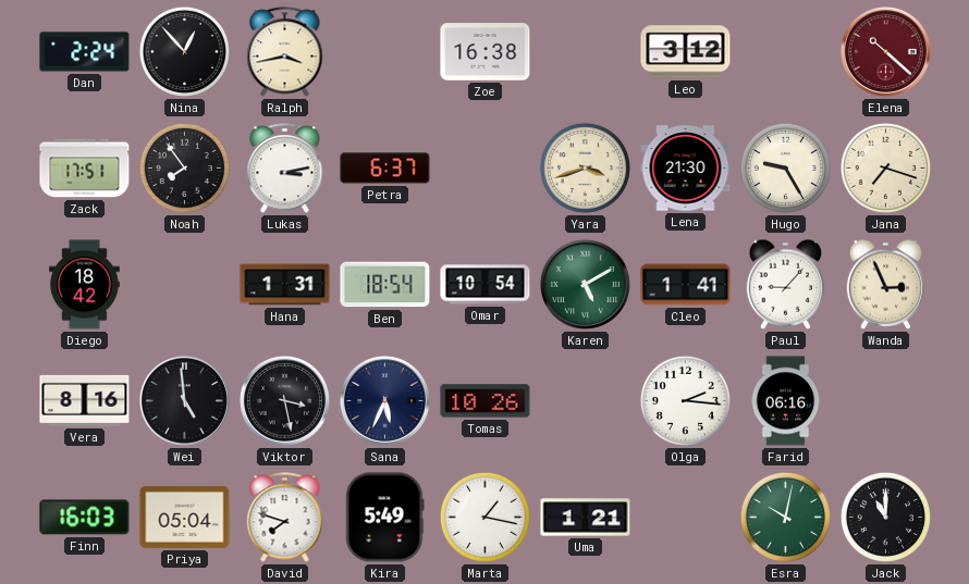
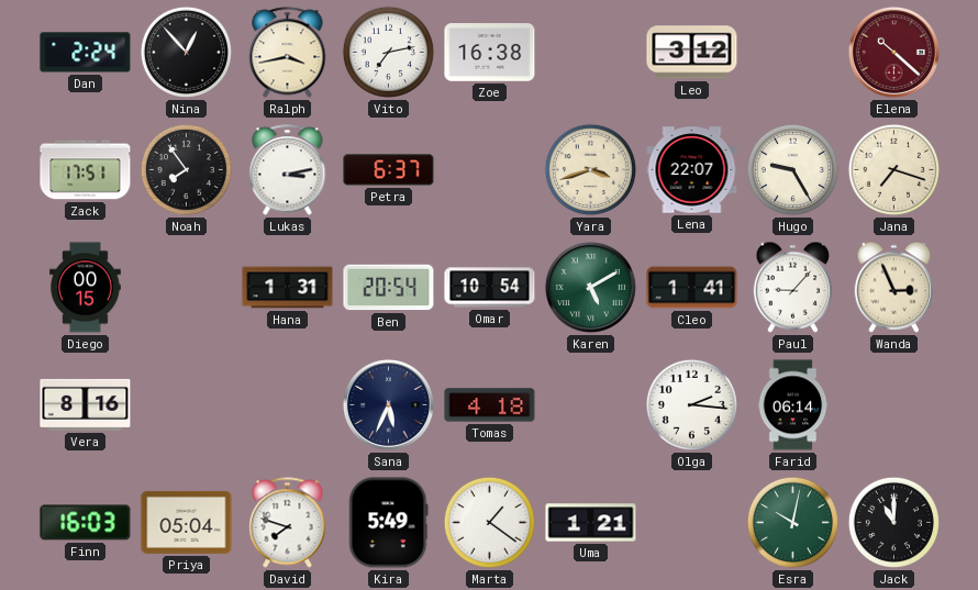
Vito: none -> 7:13 (388, 52)
Lena: 21:30 -> 22:07 (692, 170)
Diego: 18:42 -> 00:15 (86, 288)
Ben: 18:54 -> 20:54 (389, 288)
Wei: 4:59 -> none (184, 400)
Viktor: 3:28 -> none (284, 400)
Tomas: 10:26 -> 4:18 (490, 405)
Farid: 06:16 -> 06:14 (793, 405)
Marta: 1:17 -> 1:21 (489, 522)
